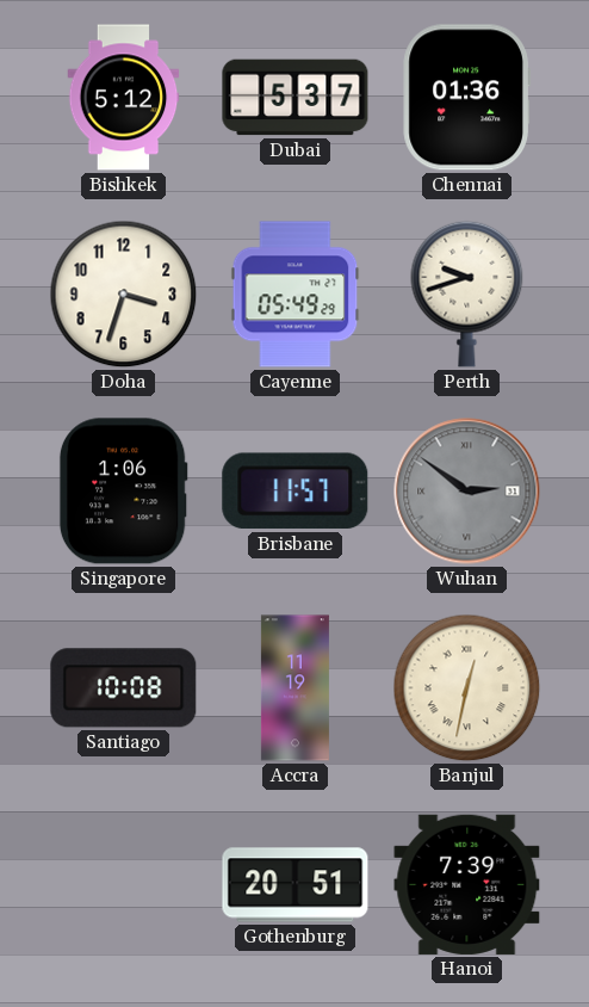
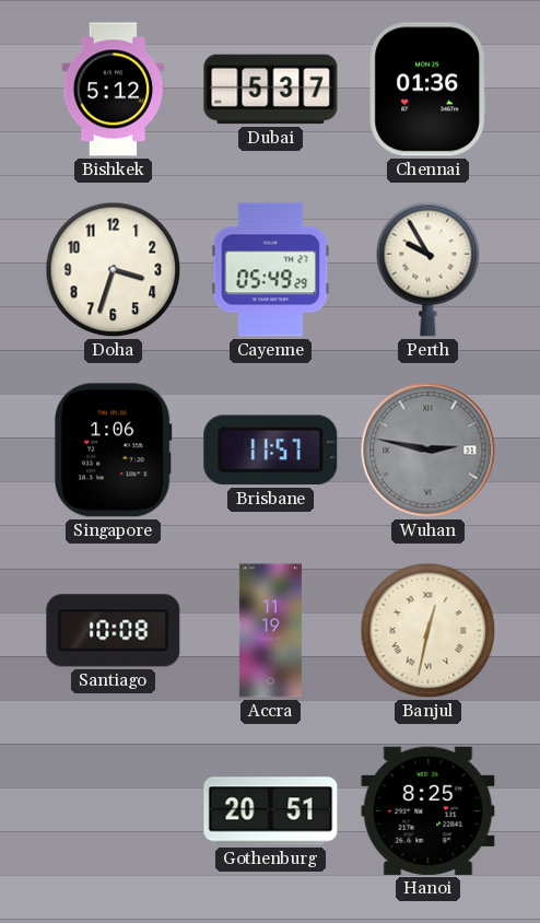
Perth: 9:42 -> 9:55 (429, 269)
Wuhan: 2:51 -> 2:47 (429, 451)
Hanoi: 7:39 -> 8:25 (429, 810)
